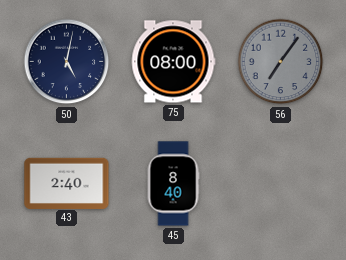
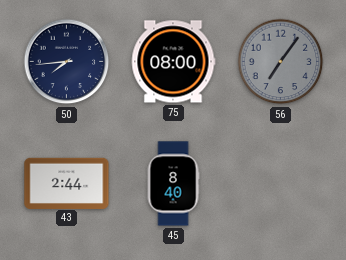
50: 5:02 -> 7:44 (67, 62)
43: 2:40 -> 2:44 (67, 183)
